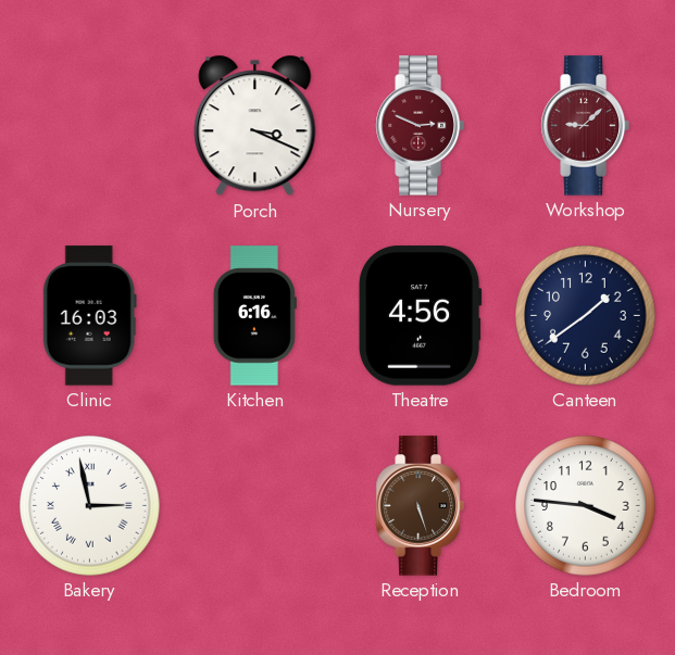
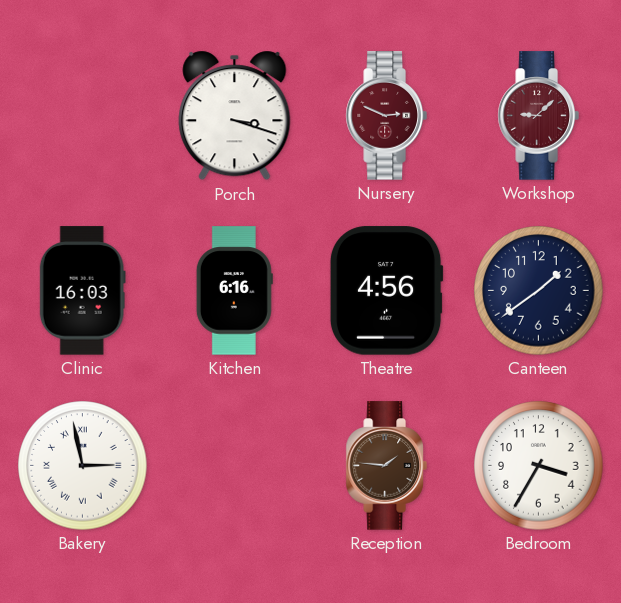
Porch: 3:19 -> 3:18 (235, 116)
Reception: 5:27 -> 1:46 (386, 466)
Bedroom: 3:46 -> 3:35 (539, 466)
